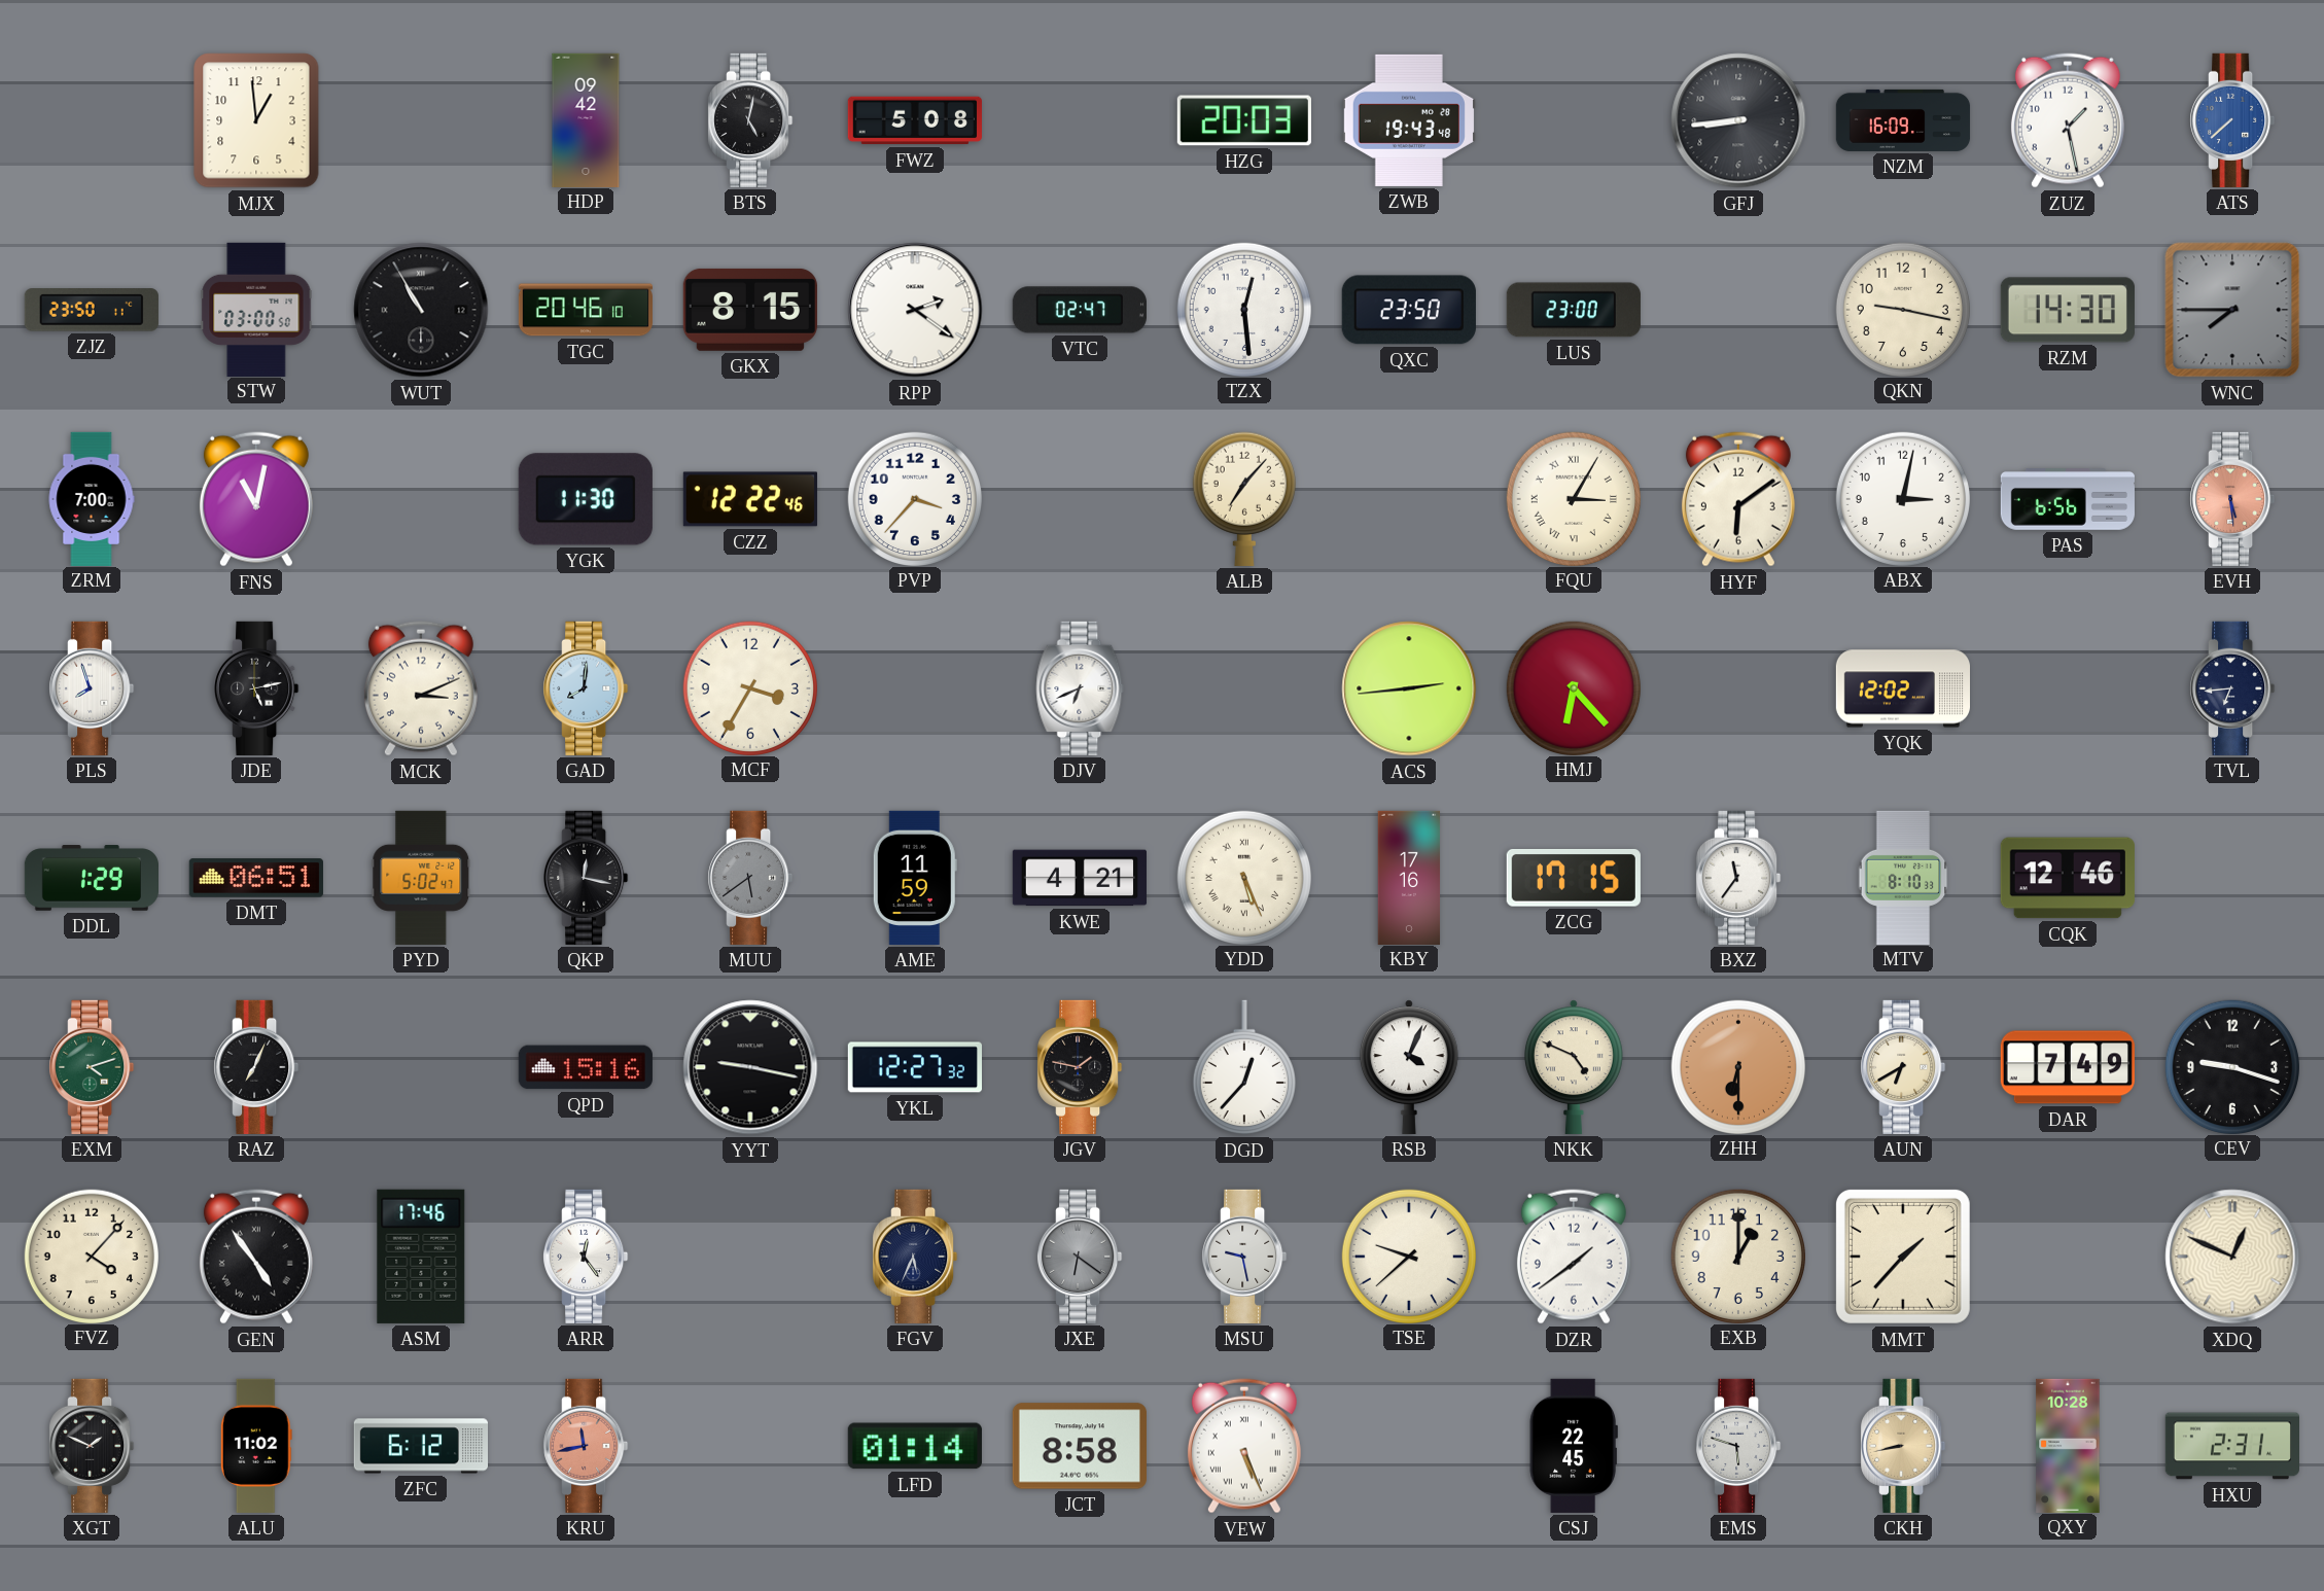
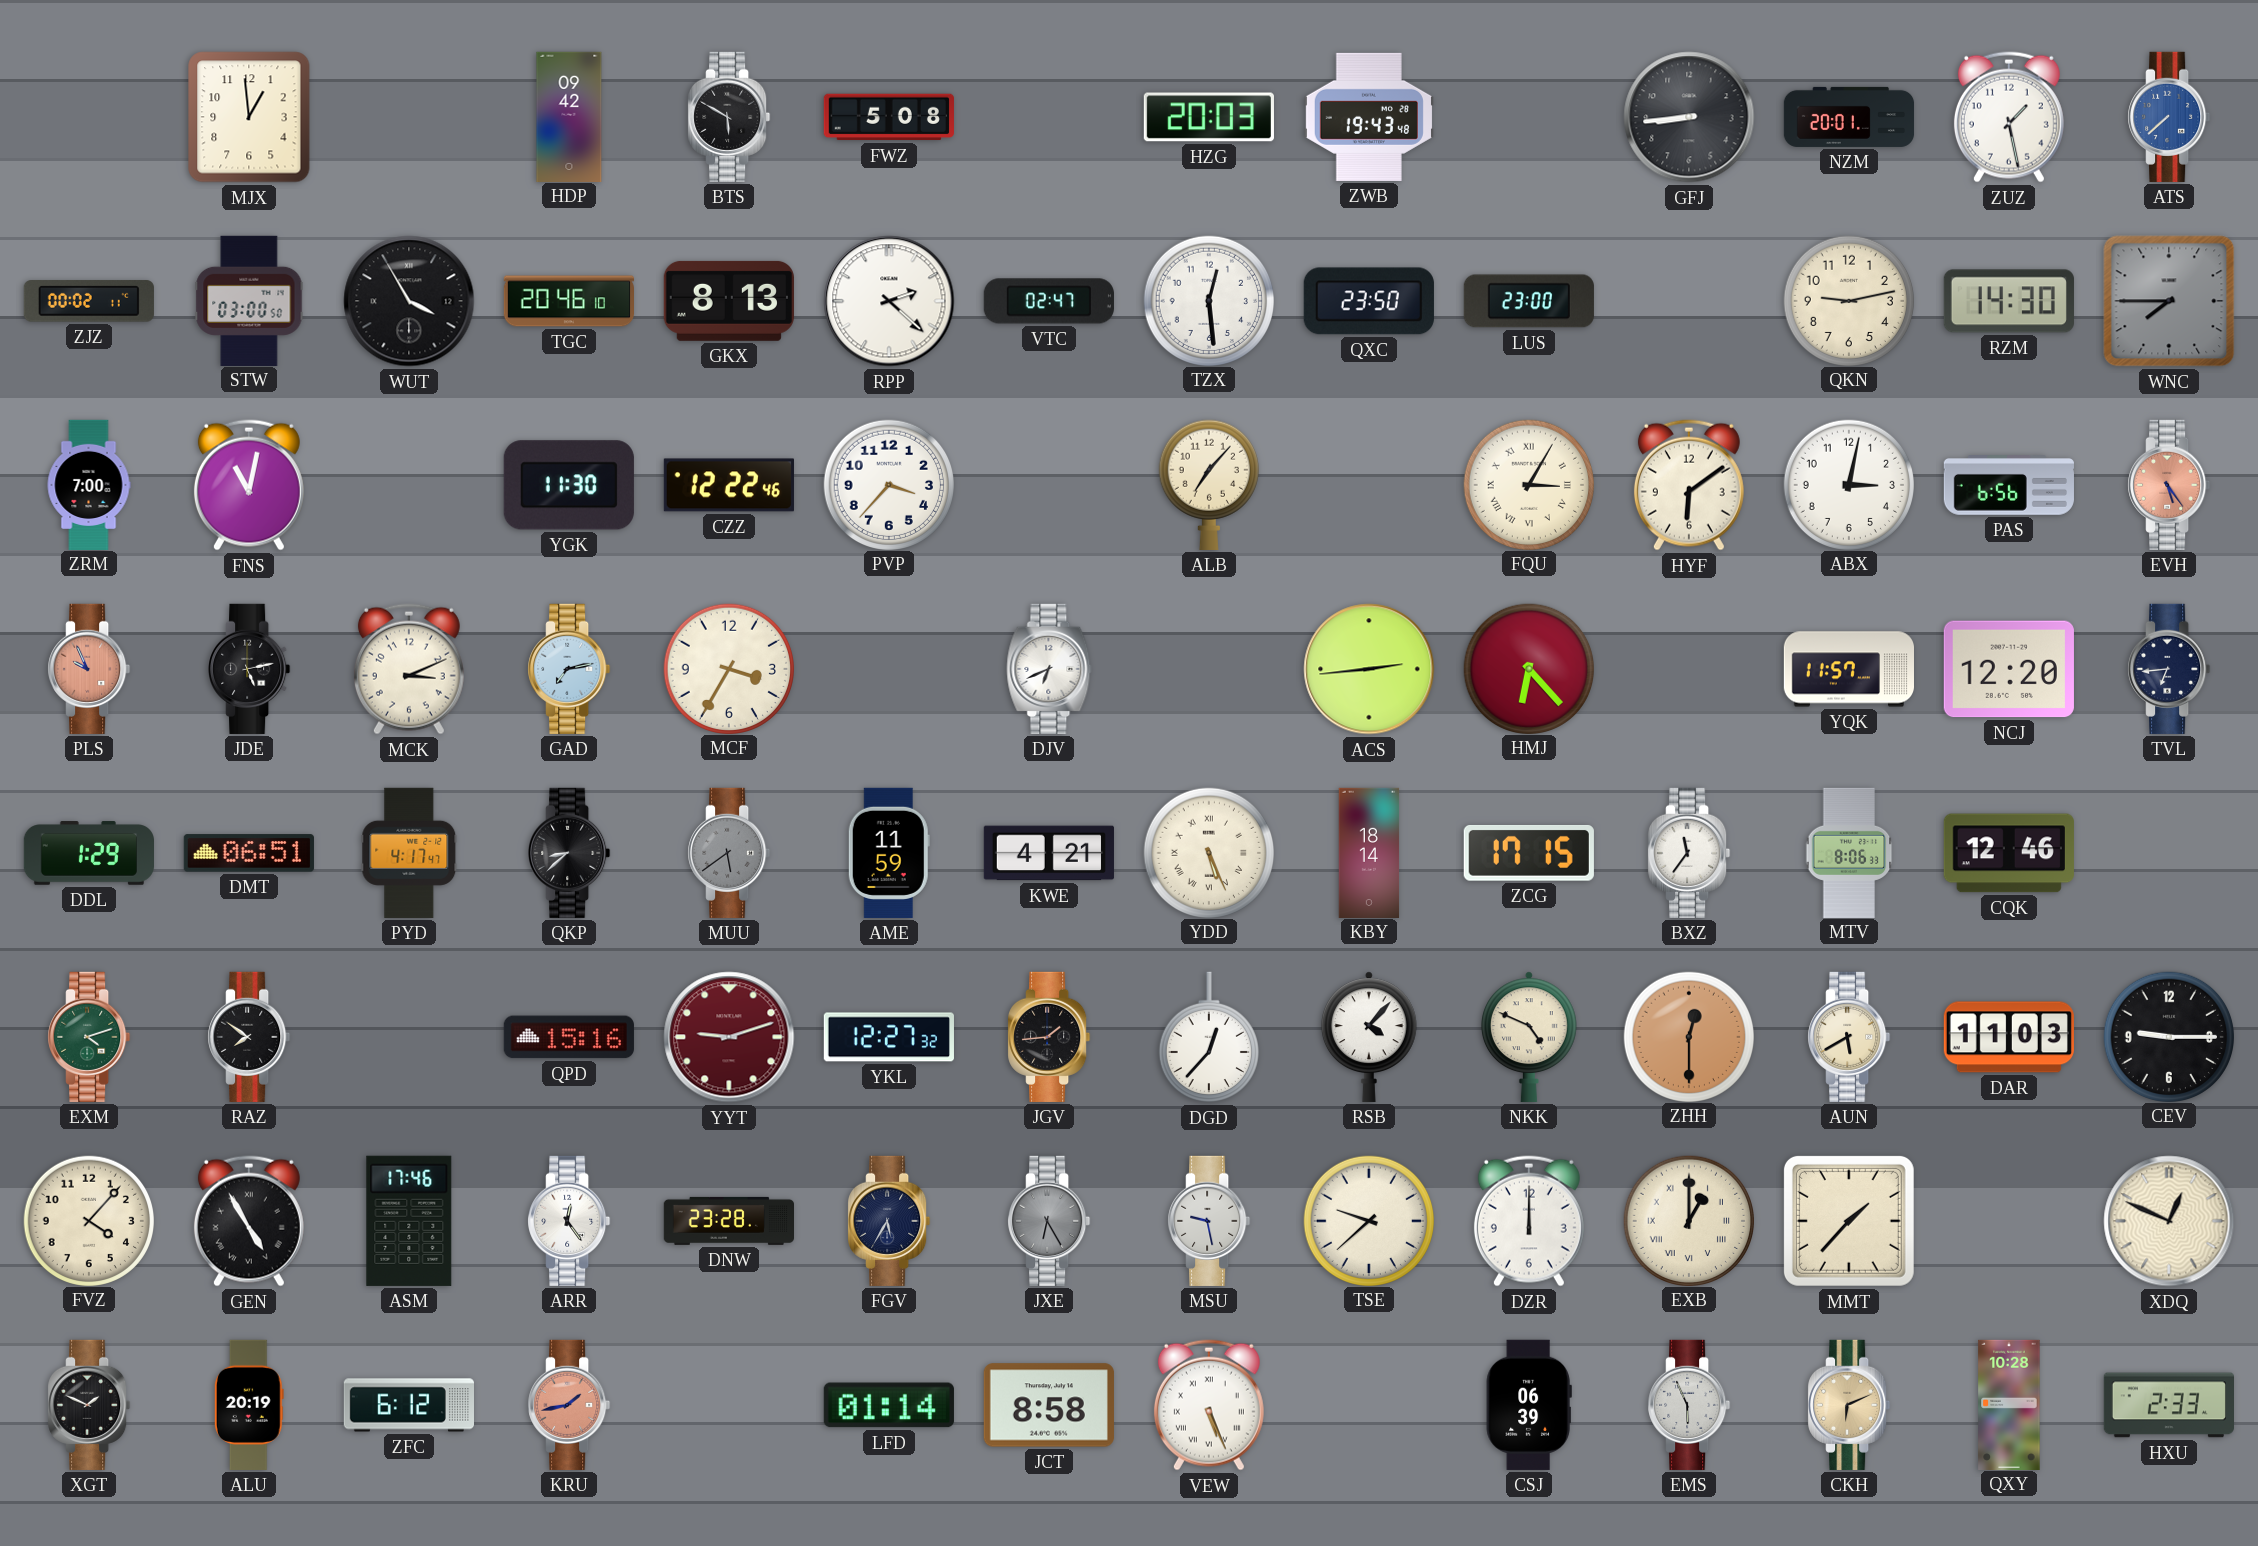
BTS: 5:02 -> 5:50 (729, 117)
NZM: 16:09 -> 20:01 (1849, 117)
ZJZ: 23:50 -> 00:02 (89, 301)
WUT: 10:55 -> 3:55 (409, 301)
GKX: 8:15 -> 8:13 (729, 301)
RPP: 2:21 -> 2:22 (889, 301)
QKN: 9:17 -> 9:13 (1848, 300)
EVH: 5:29 -> 5:24 (2169, 485)
PLS: 7:57 -> 9:56 (89, 669)
PLS dial: white -> salmon (89, 669)
GAD: 8:01 -> 7:13 (569, 669)
YQK: 12:02 -> 11:57 (1848, 669)
NCJ: none -> 12:20 (2009, 669)
PYD: 5:02 -> 4:17 (409, 853)
QKP: 12:17 -> 8:38 (569, 853)
KBY: 17:16 -> 18:14 (1369, 852)
MTV: 8:10 -> 8:06 (1849, 852)
RAZ: 7:04 -> 7:51 (249, 1037)
YYT: 9:17 -> 9:12 (729, 1037)
YYT dial: black -> burgundy (729, 1037)
JGV: 1:47 -> 1:44 (1049, 1037)
RSB: 4:04 -> 4:07 (1369, 1037)
ZHH: 6:30 -> 12:30 (1688, 1036)
AUN: 6:40 -> 5:40 (1849, 1037)
DAR: 7:49 -> 11:03 (2009, 1037)
CEV: 9:18 -> 9:15 (2168, 1036)
GEN: 4:54 -> 4:55 (249, 1221)
DNW: none -> 23:28 (728, 1221)
FGV: 5:34 -> 5:35 (889, 1221)
JXE: 6:21 -> 6:25 (1049, 1221)
DZR: 1:39 -> 12:00 (1529, 1221)
EXB numerals: Arabic -> Roman (1688, 1220)
ALU: 11:02 -> 20:19 (249, 1405)
KRU: 11:43 -> 1:43 (569, 1405)
CSJ: 22:45 -> 06:39 (1529, 1405)
EMS: 5:48 -> 5:56 (1689, 1405)
CKH: 8:43 -> 6:11 (1849, 1405)
HXU: 2:31 -> 2:33 (2168, 1405)
